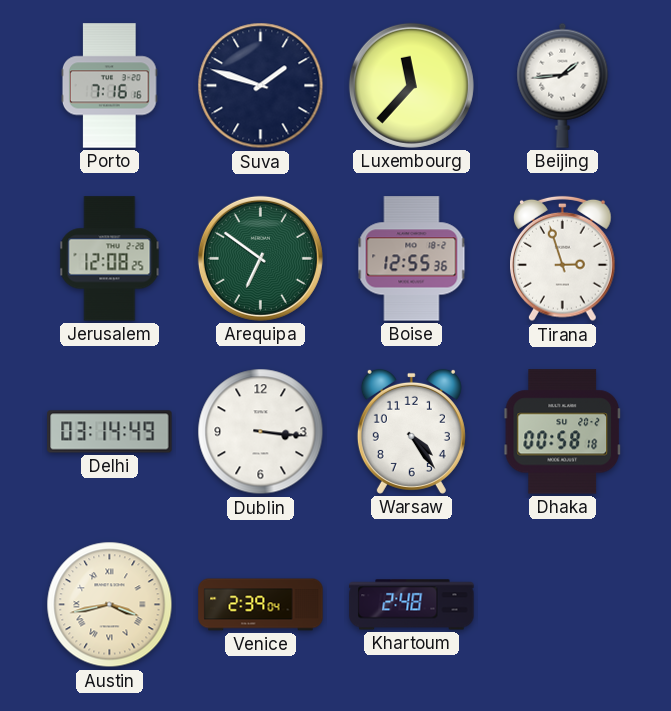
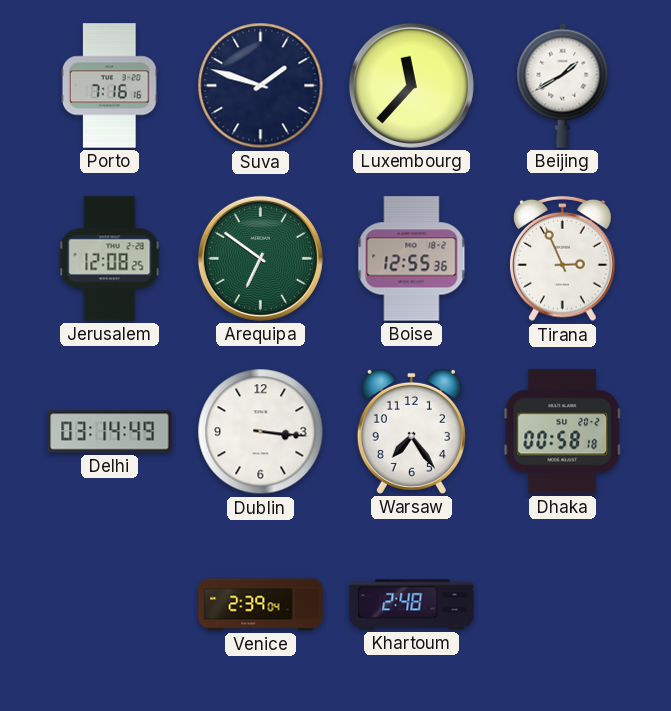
Beijing: 1:44 -> 1:40 (563, 85)
Tirana: 2:57 -> 2:56 (563, 259)
Warsaw: 4:24 -> 7:24 (411, 431)
Austin: 3:43 -> none (110, 605)
